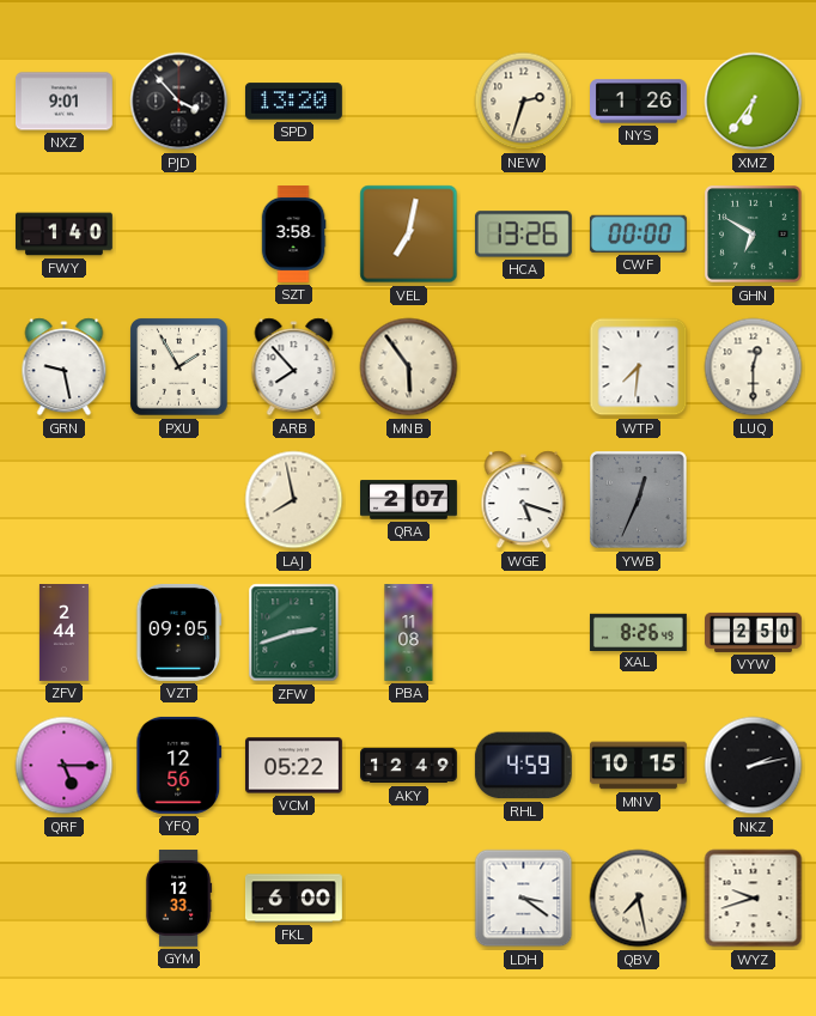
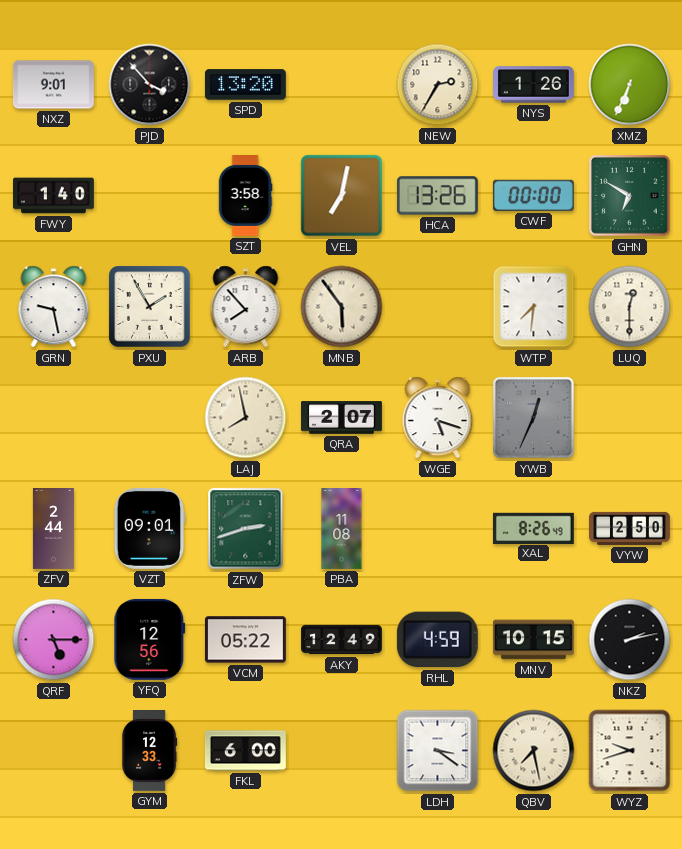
NEW: 2:33 -> 2:35 (438, 85)
XMZ: 6:36 -> 6:34 (630, 85)
VZT: 09:05 -> 09:01 (149, 528)
